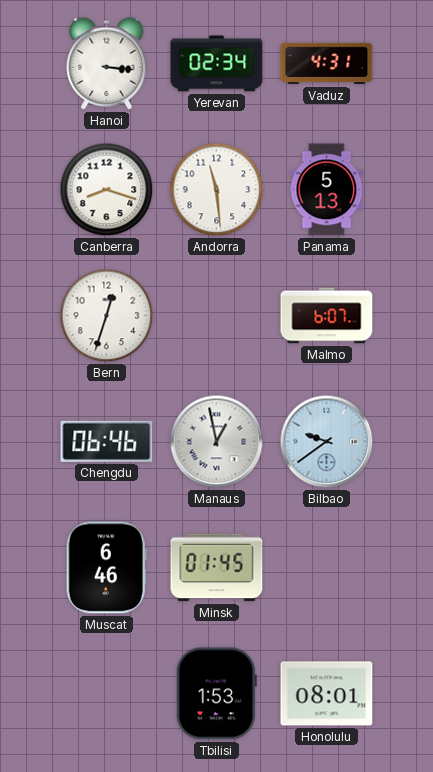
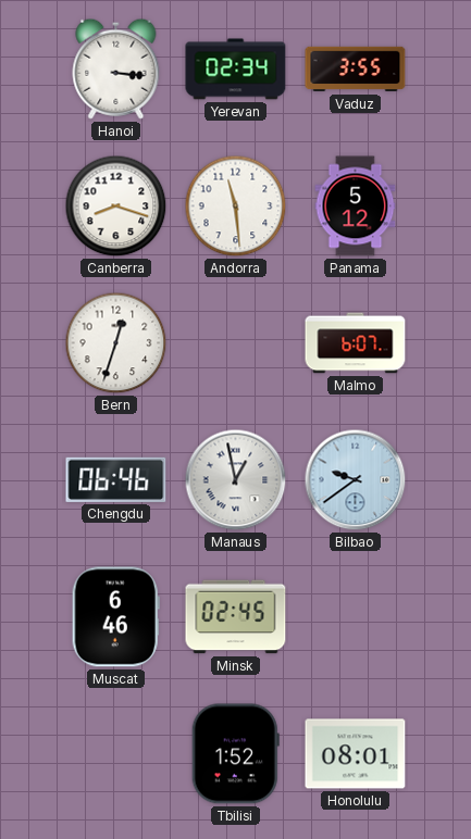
Vaduz: 4:31 -> 3:55 (356, 70)
Panama: 5:13 -> 5:12 (356, 206)
Minsk: 01:45 -> 02:45 (236, 617)
Tbilisi: 1:53 -> 1:52 (235, 754)
